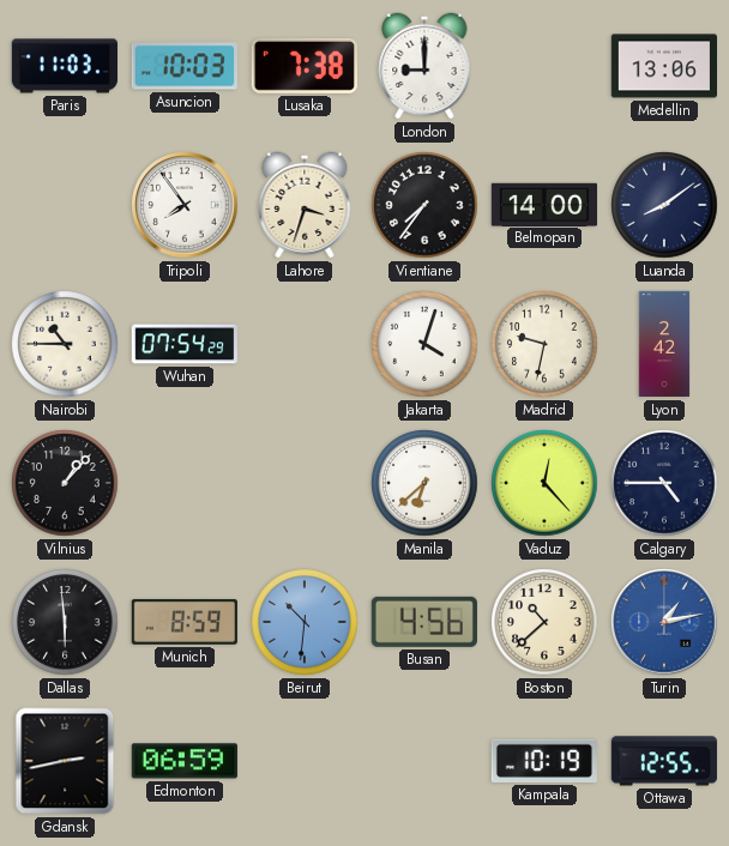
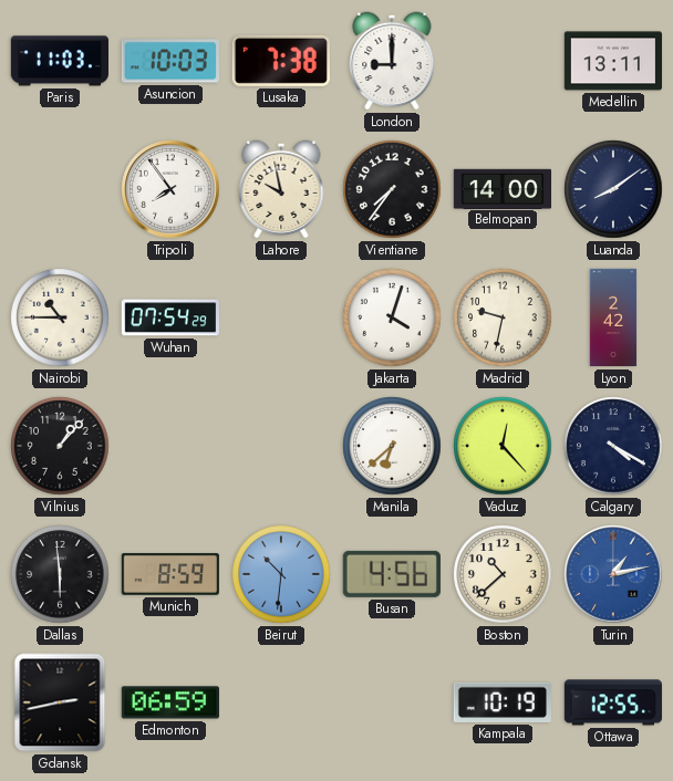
Medellin: 13:06 -> 13:11 (612, 61)
Lahore: 3:33 -> 9:58 (281, 189)
Calgary: 4:45 -> 4:20 (613, 446)
